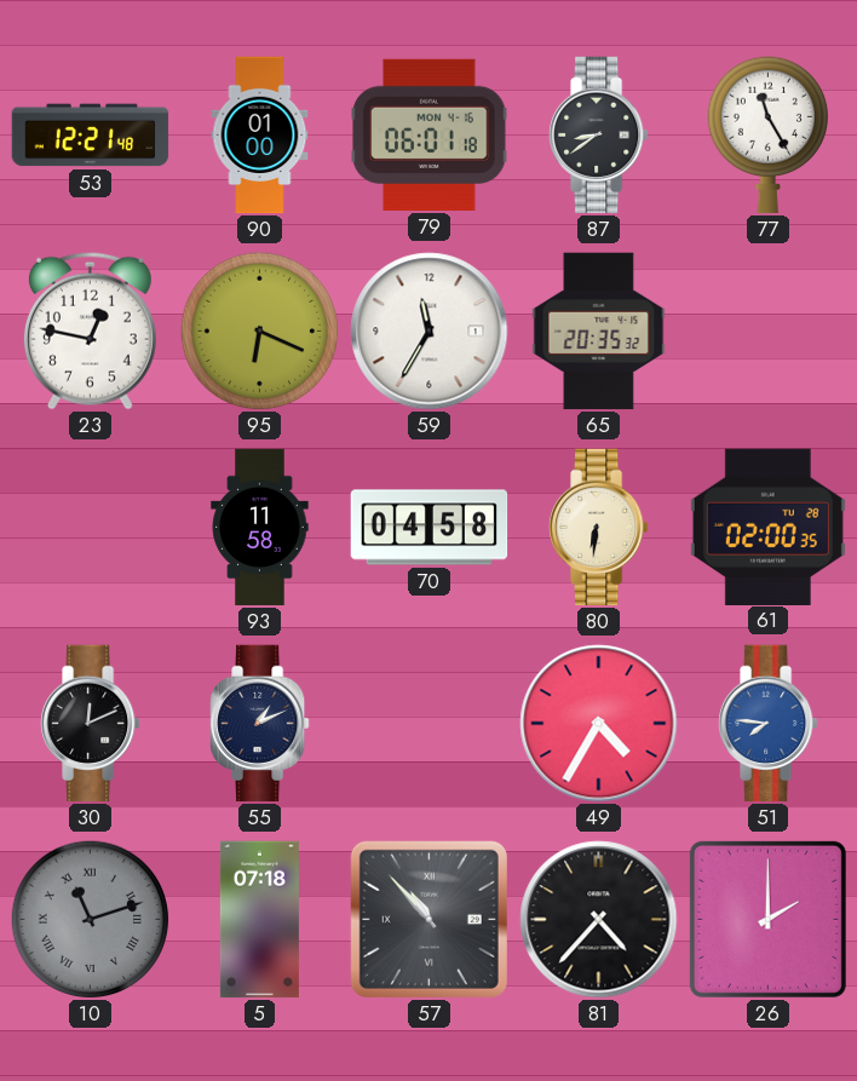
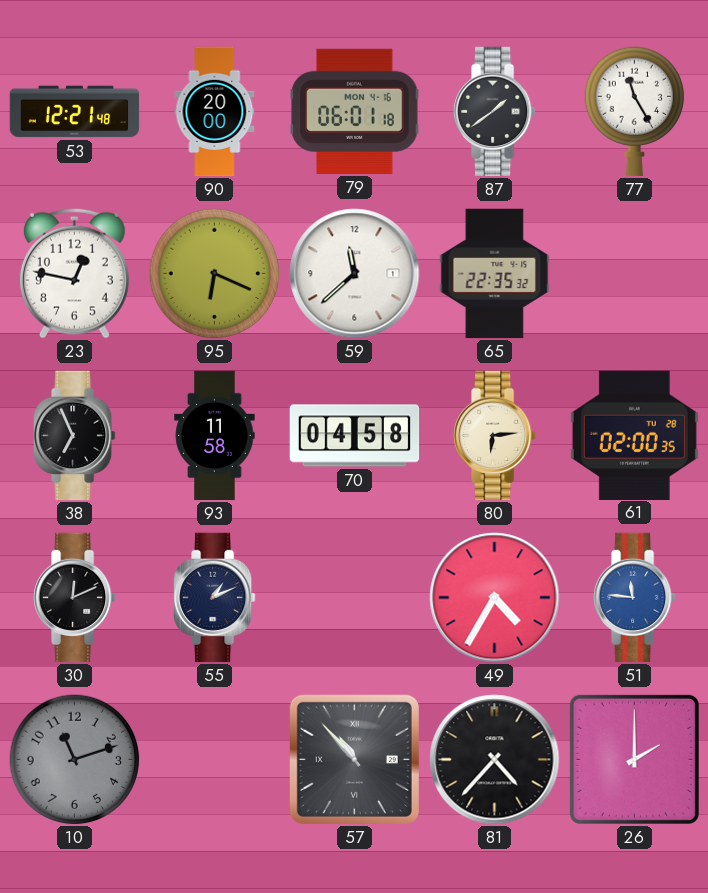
90: 01:00 -> 20:00 (215, 112)
87: 8:39 -> 1:39 (495, 112)
59: 11:35 -> 11:38 (355, 274)
65: 20:35 -> 22:35 (495, 274)
38: none -> 6:56 (75, 436)
80: 6:31 -> 6:14 (495, 436)
51: 7:46 -> 11:46 (635, 598)
10 numerals: Roman -> Arabic (75, 760)
5: 07:18 -> none (259, 920)
